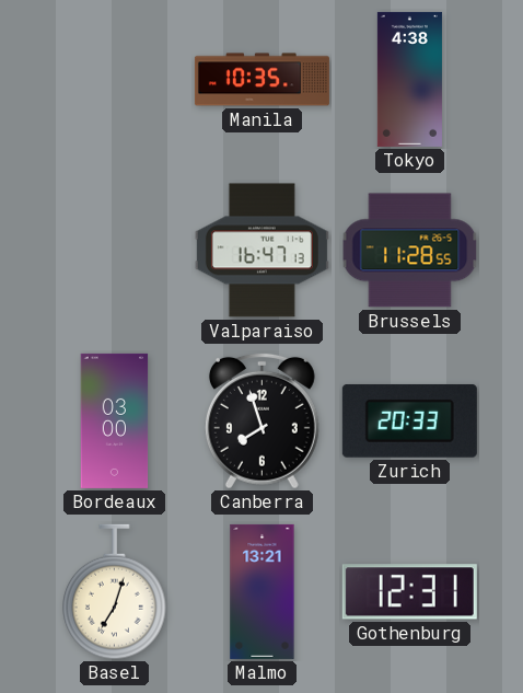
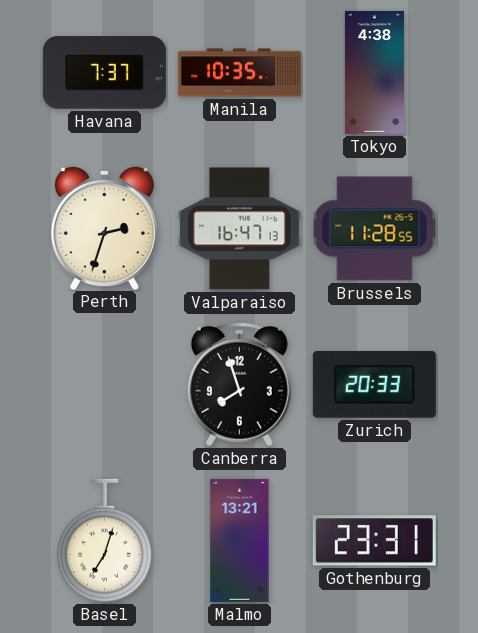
Havana: none -> 7:37 (104, 73)
Perth: none -> 2:33 (104, 227)
Bordeaux: 03:00 -> none (115, 420)
Gothenburg: 12:31 -> 23:31 (374, 541)
